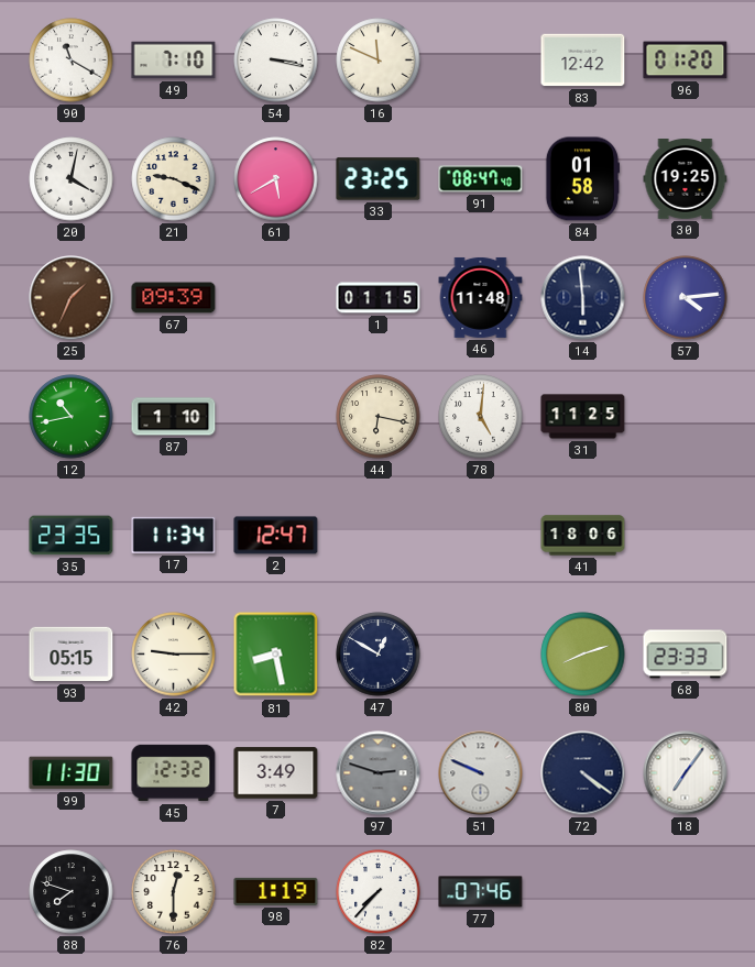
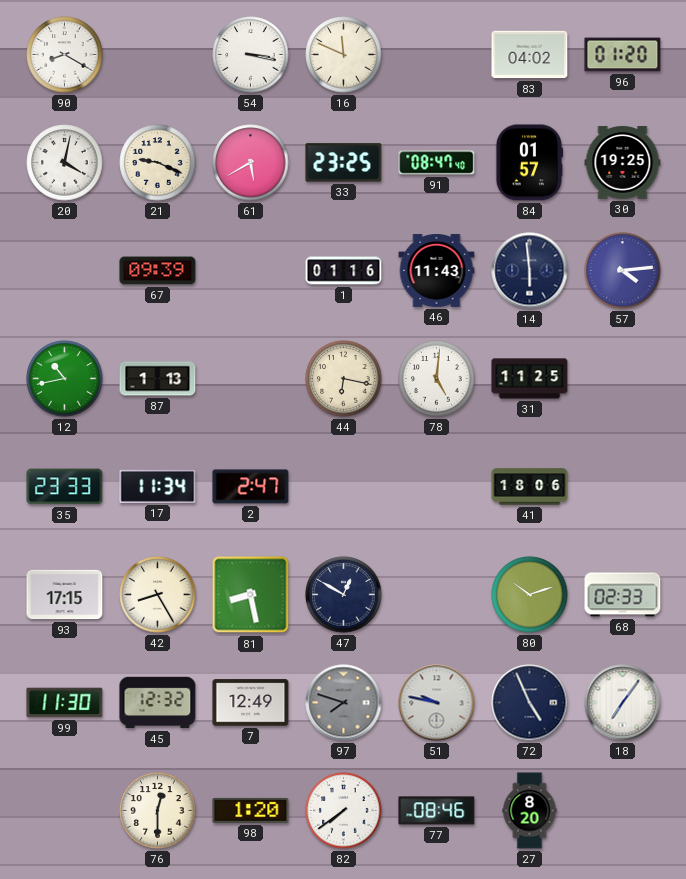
90: 11:20 -> 8:20 (65, 55)
49: 7:10 -> none (174, 61)
83: 12:42 -> 04:02 (530, 55)
84: 01:58 -> 01:57 (529, 163)
25: 1:34 -> none (72, 298)
1: 01:15 -> 01:16 (344, 271)
46: 11:48 -> 11:43 (437, 270)
87: 1:10 -> 1:13 (158, 379)
35: 23:35 -> 23:33 (65, 487)
2: 12:47 -> 2:47 (251, 487)
93: 05:15 -> 17:15 (65, 595)
42: 9:15 -> 8:25 (158, 595)
80: 8:12 -> 10:12 (530, 595)
68: 23:33 -> 02:33 (623, 595)
7: 3:49 -> 12:49 (251, 703)
97: 2:48 -> 7:48 (344, 703)
51: 9:49 -> 9:47 (437, 703)
72: 4:21 -> 4:56 (530, 703)
88: 7:48 -> none (72, 892)
98: 1:19 -> 1:20 (251, 810)
82: 7:37 -> 7:39 (344, 811)
77: 07:46 -> 08:46 (437, 811)
27: none -> 8:20 (530, 811)
